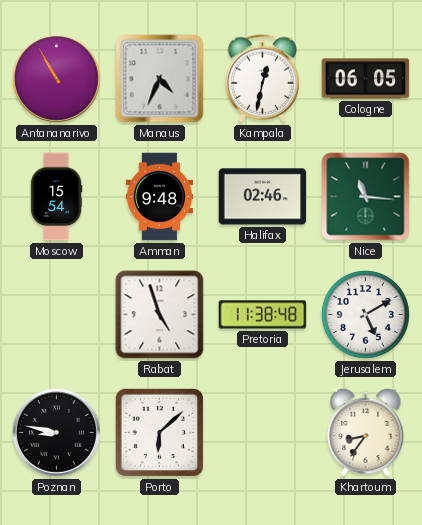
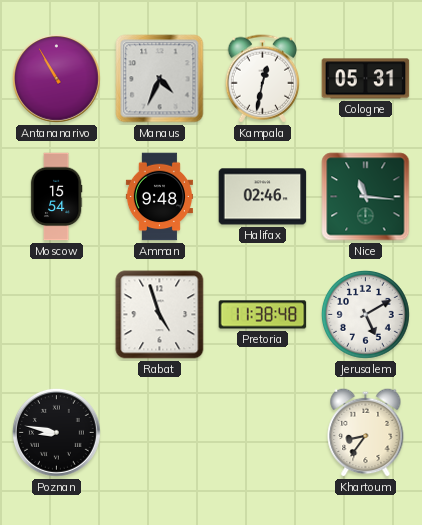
Cologne: 06:05 -> 05:31 (366, 79)
Porto: 6:08 -> none (160, 433)
